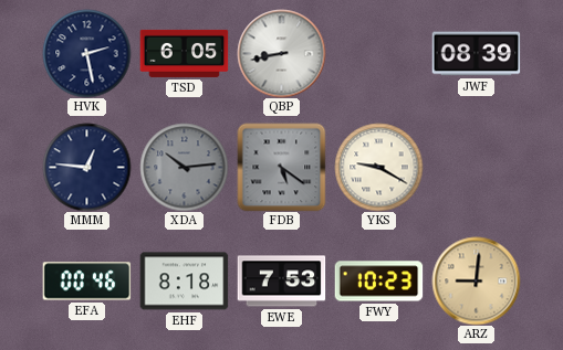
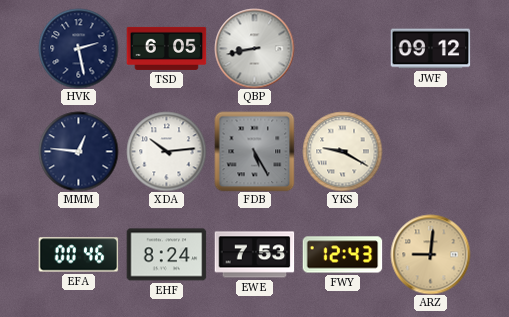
JWF: 08:39 -> 09:12 (430, 49)
XDA dial: grey -> white (166, 151)
FDB: 5:21 -> 5:25 (254, 151)
EHF: 8:18 -> 8:24 (166, 255)
FWY: 10:23 -> 12:43 (342, 255)
